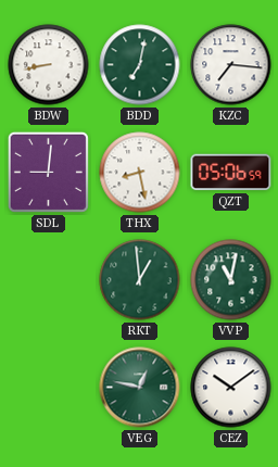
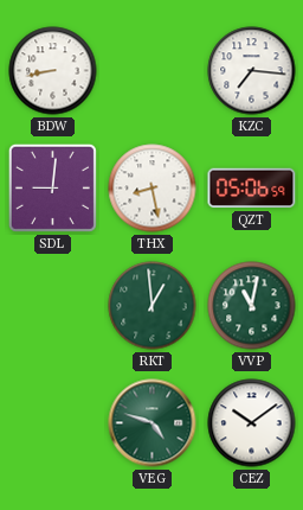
BDD: 7:02 -> none (140, 65)
VEG: 12:47 -> 4:48 (153, 423)
